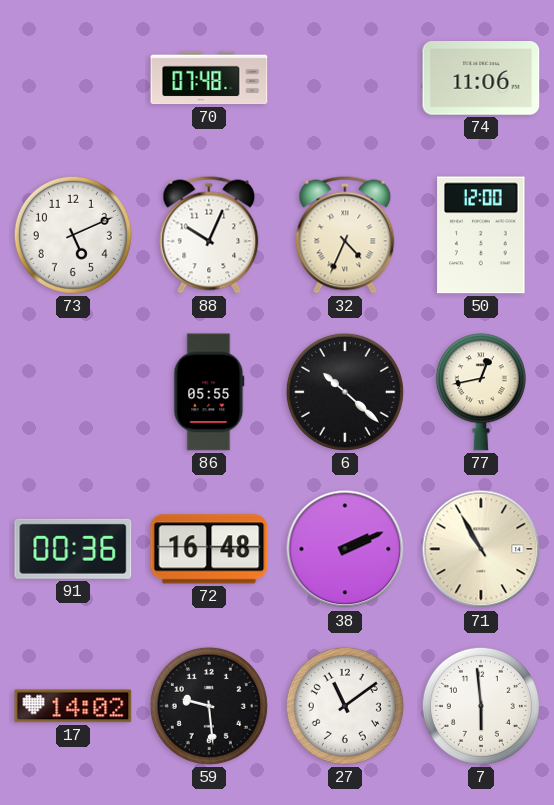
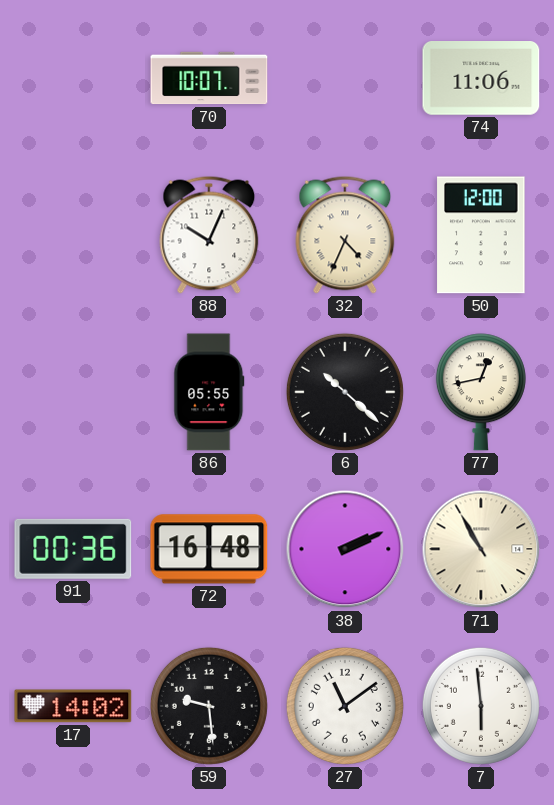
70: 07:48 -> 10:07 (209, 78)
73: 5:11 -> none (73, 235)
